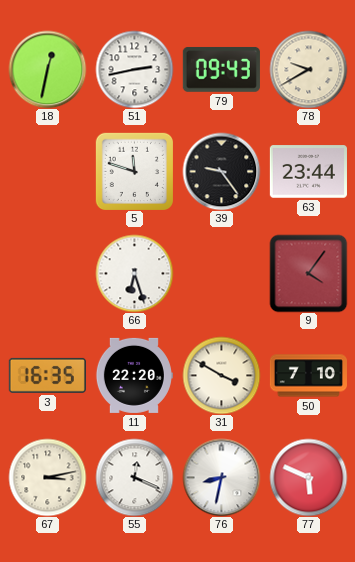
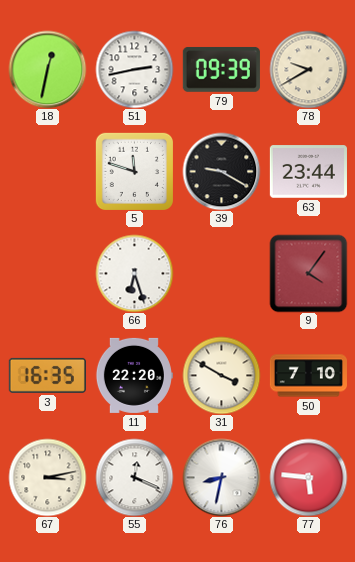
79: 09:43 -> 09:39 (221, 69)
39: 9:24 -> 9:20 (221, 171)
77: 5:49 -> 5:46 (308, 477)
